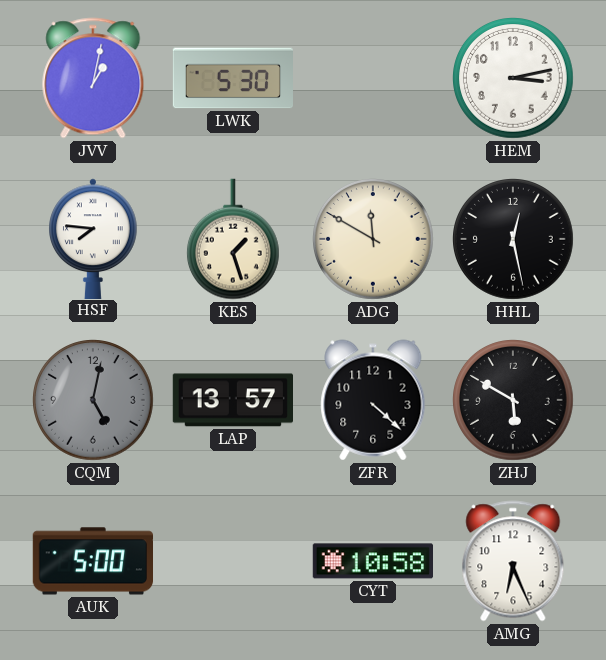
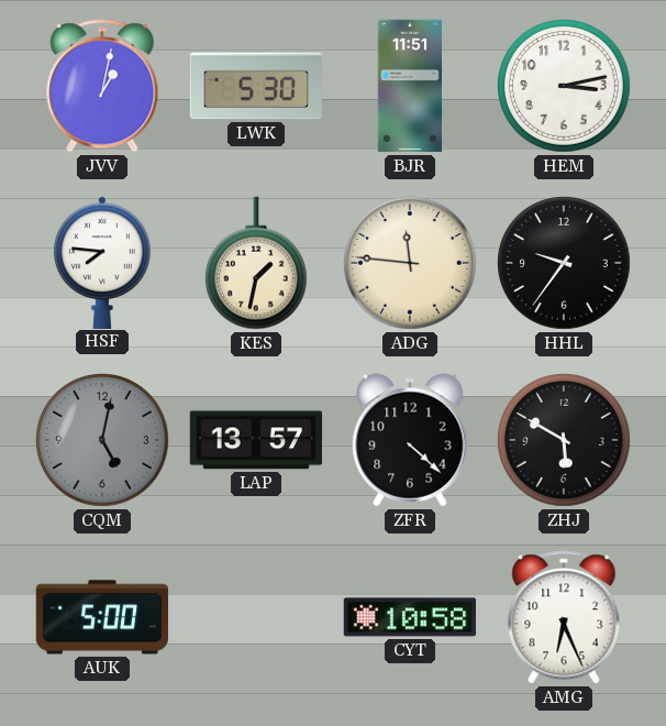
BJR: none -> 11:51 (409, 86)
KES: 1:27 -> 1:32 (256, 263)
ADG: 11:50 -> 11:46 (411, 264)
HHL: 12:28 -> 9:36 (565, 264)
